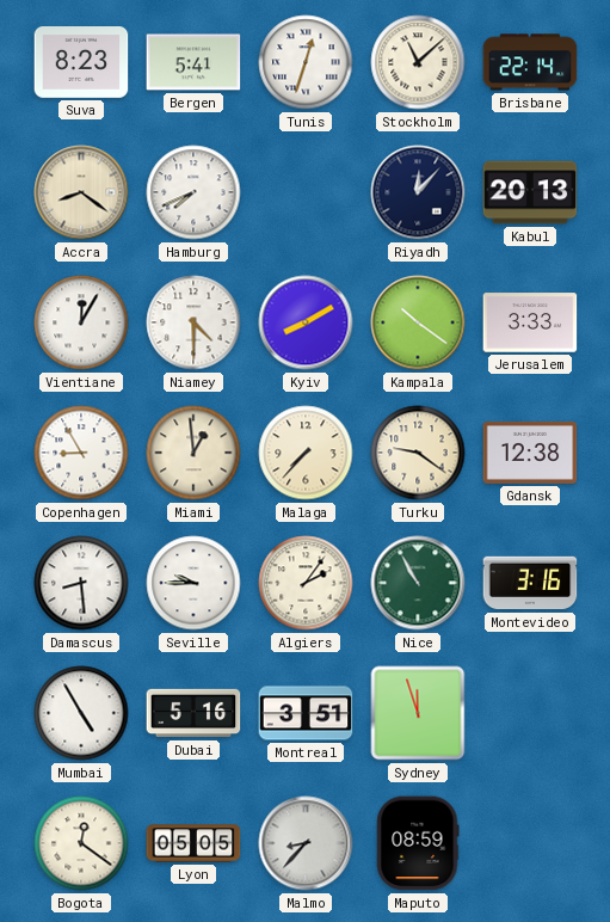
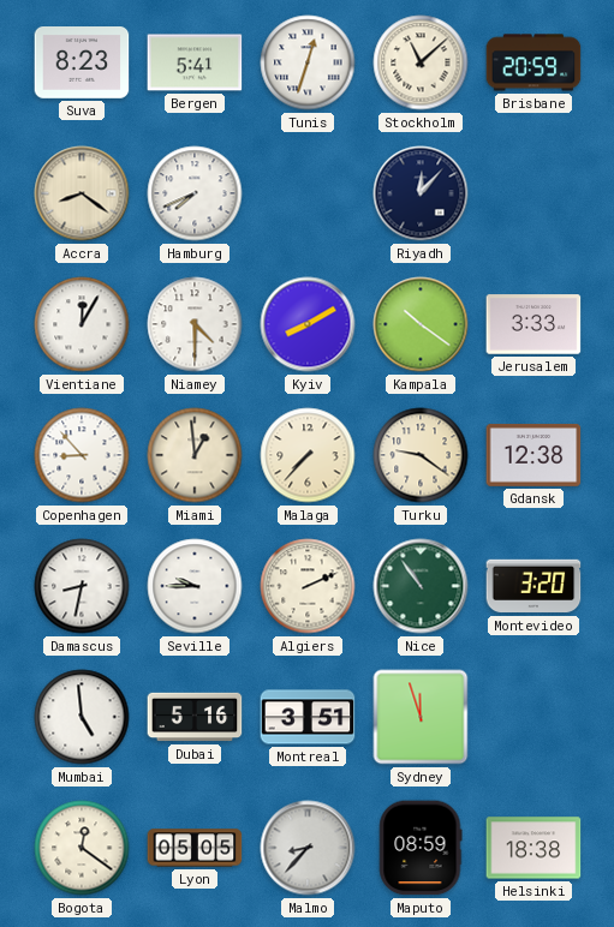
Brisbane: 22:14 -> 20:59 (533, 62)
Kabul: 20:13 -> none (530, 192)
Copenhagen: 8:55 -> 8:53 (82, 455)
Damascus: 8:29 -> 8:32 (82, 586)
Algiers: 2:06 -> 2:11 (308, 586)
Nice: 10:55 -> 10:54 (421, 586)
Montevideo: 3:16 -> 3:20 (533, 586)
Mumbai: 4:55 -> 4:59 (82, 717)
Helsinki: none -> 18:38 (533, 848)
